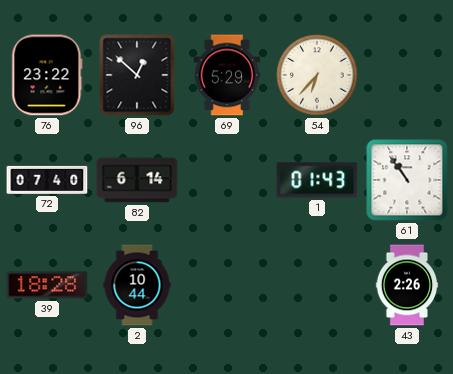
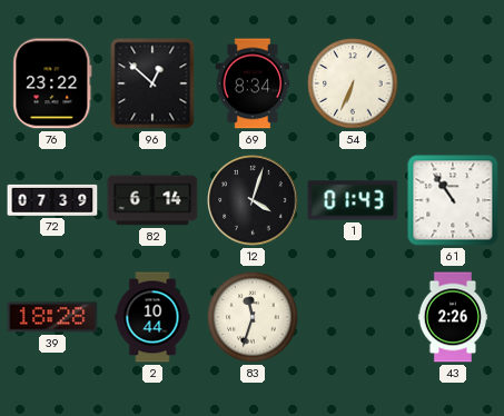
69: 5:29 -> 8:34 (253, 83)
54: 6:37 -> 6:34 (353, 83)
72: 07:40 -> 07:39 (52, 200)
12: none -> 4:03 (253, 200)
83: none -> 11:33 (253, 317)
